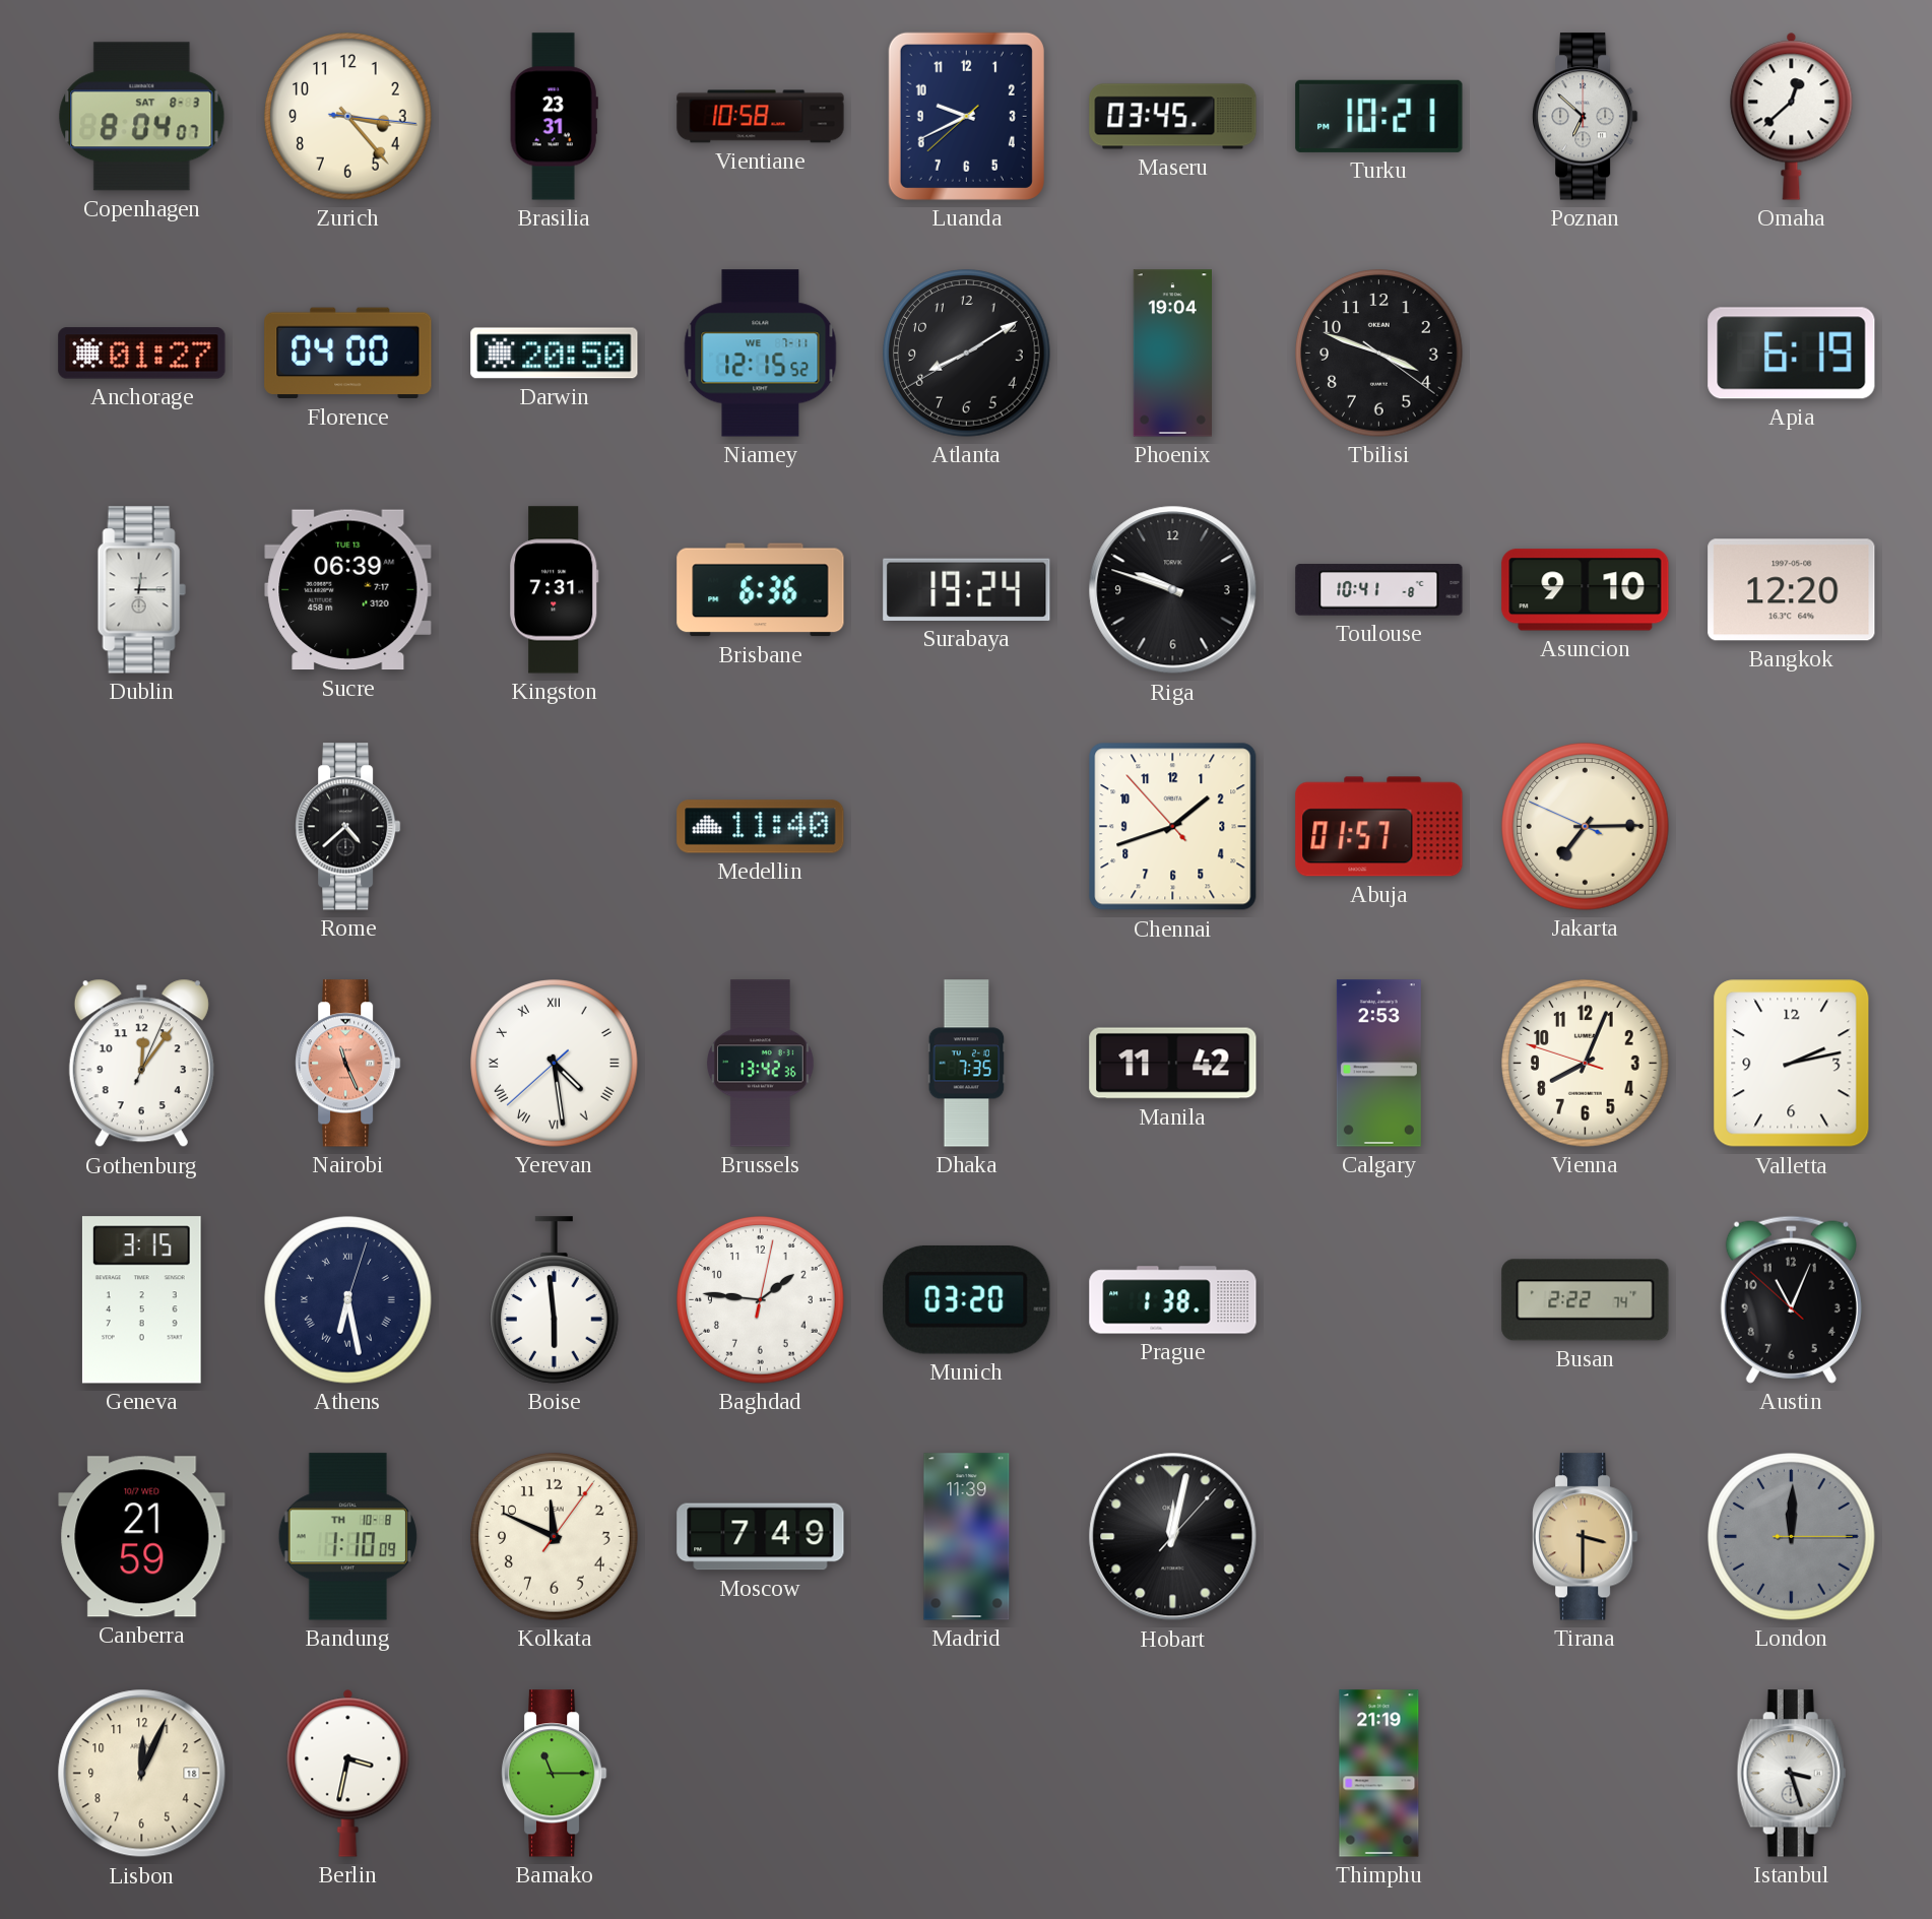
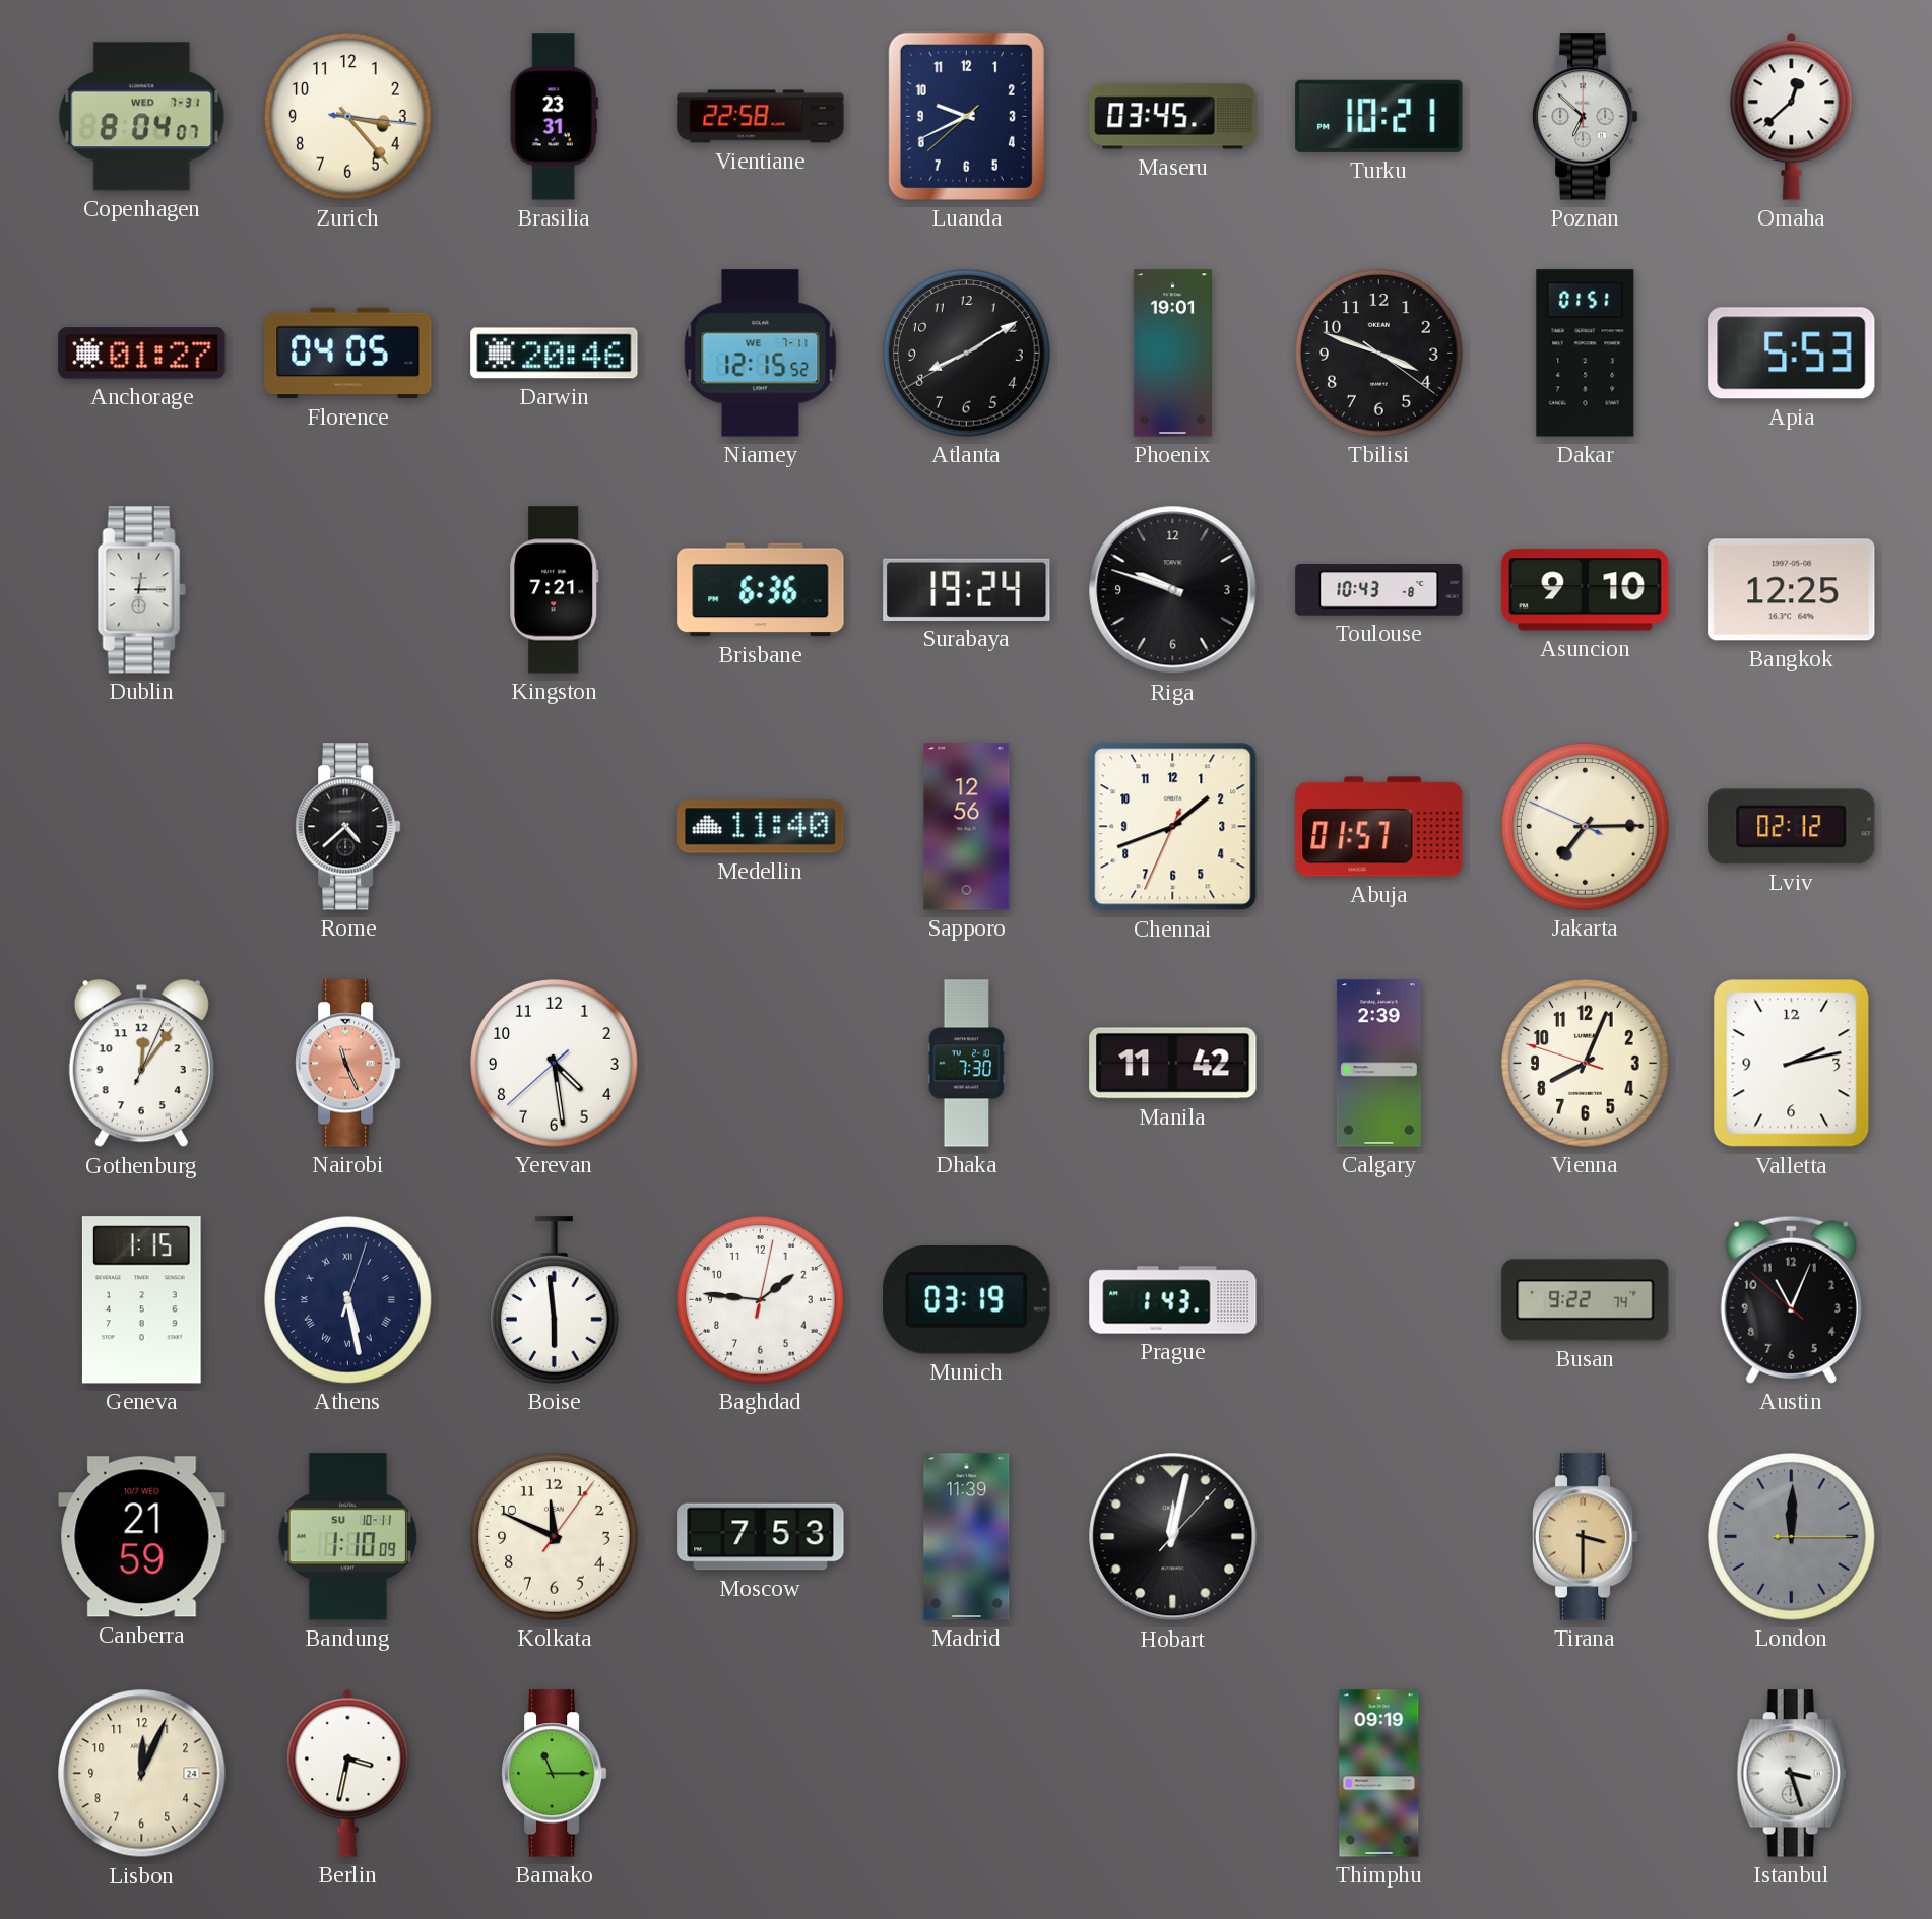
Copenhagen date: SAT 8-3 -> WED 7-31 (142, 117)
Vientiane: 10:58 -> 22:58 (761, 117)
Florence: 04:00 -> 04:05 (348, 354)
Darwin: 20:50 -> 20:46 (555, 354)
Phoenix: 19:04 -> 19:01 (1172, 354)
Dakar: none -> 01:51 (1586, 354)
Apia: 6:19 -> 5:53 (1792, 354)
Sucre: 06:39 -> none (348, 590)
Kingston: 7:31 -> 7:21 (555, 590)
Toulouse: 10:41 -> 10:43 (1379, 590)
Bangkok: 12:20 -> 12:25 (1792, 590)
Sapporo: none -> 12:56 (967, 827)
Chennai: 1:41:53 -> 1:41:34 (1173, 827)
Lviv: none -> 02:12 (1792, 827)
Yerevan numerals: Roman -> Arabic (555, 1064)
Brussels: 13:42 -> none (761, 1064)
Dhaka: 7:35 -> 7:30 (967, 1064)
Calgary: 2:53 -> 2:39 (1378, 1064)
Geneva: 3:15 -> 1:15 (141, 1300)
Athens: 6:28 -> 5:28 (348, 1300)
Munich: 03:20 -> 03:19 (967, 1299)
Prague: 1:38 -> 1:43 (1173, 1300)
Busan: 2:22 -> 9:22 (1586, 1300)
Bandung date: TH 10-8 -> SU 10-11 (347, 1537)
Moscow: 7:49 -> 7:53 (761, 1537)
Lisbon date: 18 -> 24 (142, 1774)
Thimphu: 21:19 -> 09:19 (1379, 1774)
